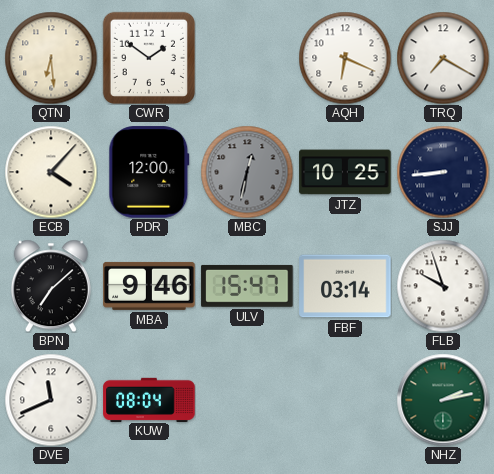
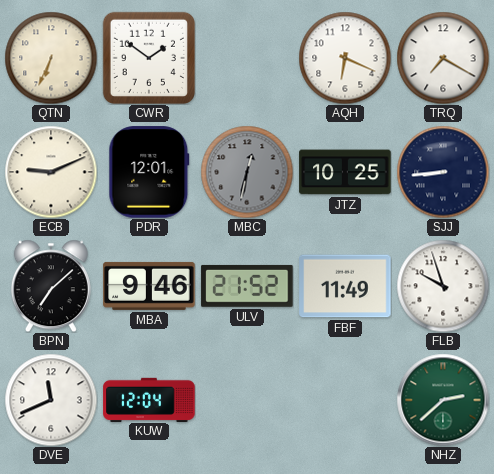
QTN: 6:29 -> 6:34 (51, 58)
ECB: 4:07 -> 9:11 (51, 172)
PDR: 12:00 -> 12:01 (149, 172)
ULV: 15:47 -> 21:52 (247, 286)
FBF: 03:14 -> 11:49 (345, 286)
KUW: 08:04 -> 12:04 (149, 399)
NHZ: 2:13 -> 2:38 (443, 400)
